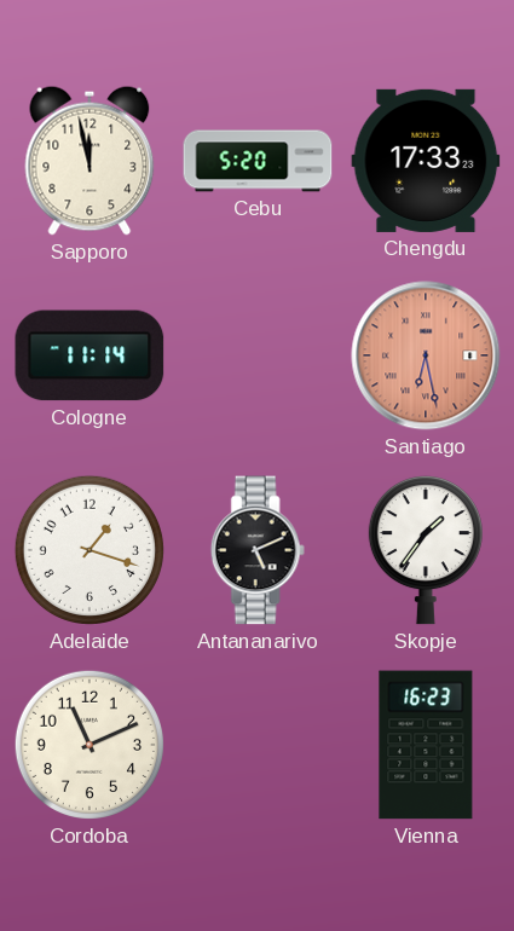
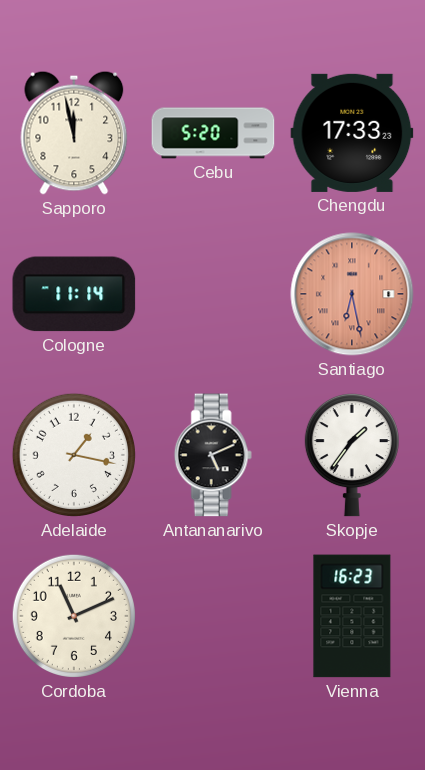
Adelaide: 1:18 -> 1:17 (74, 455)
